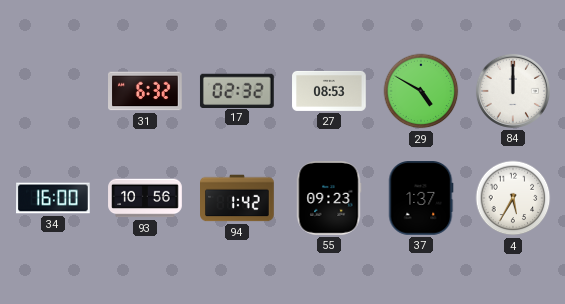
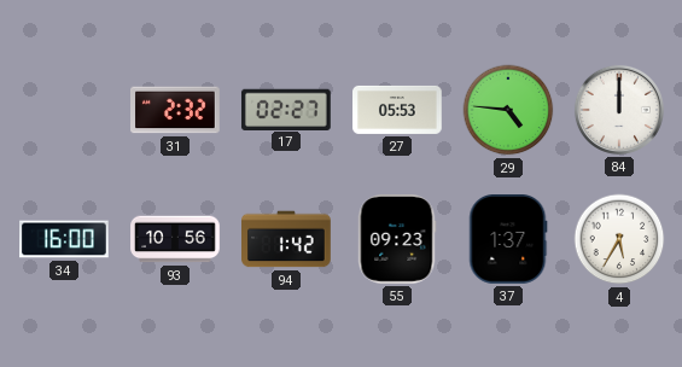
31: 6:32 -> 2:32 (176, 110)
17: 02:32 -> 02:27 (286, 109)
27: 08:53 -> 05:53 (397, 110)
29: 4:50 -> 4:46 (508, 110)
